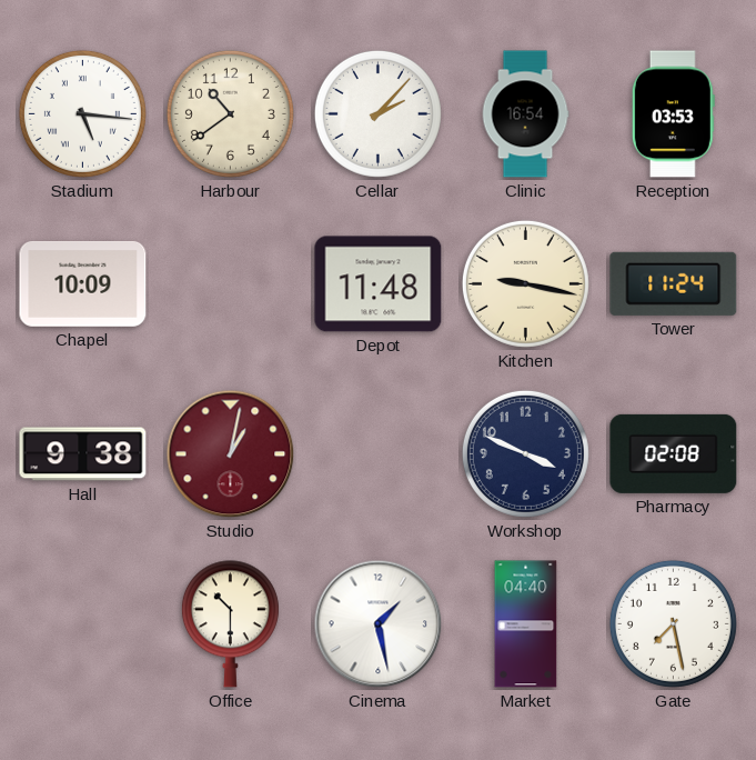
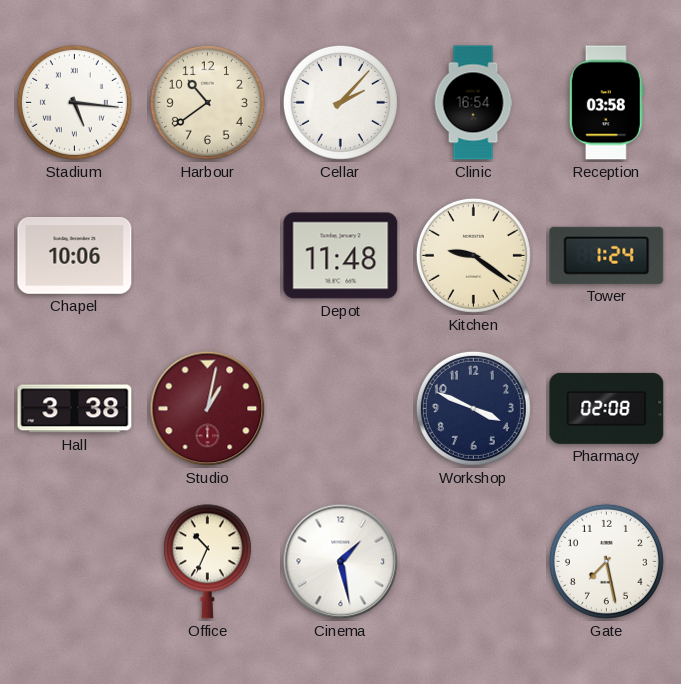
Reception: 03:53 -> 03:58 (606, 103)
Chapel: 10:09 -> 10:06 (75, 255)
Kitchen: 9:17 -> 9:21 (473, 255)
Tower: 11:24 -> 1:24 (607, 255)
Hall: 9:38 -> 3:38 (75, 409)
Office: 10:30 -> 10:34 (207, 562)
Market: 04:40 -> none (526, 624)
